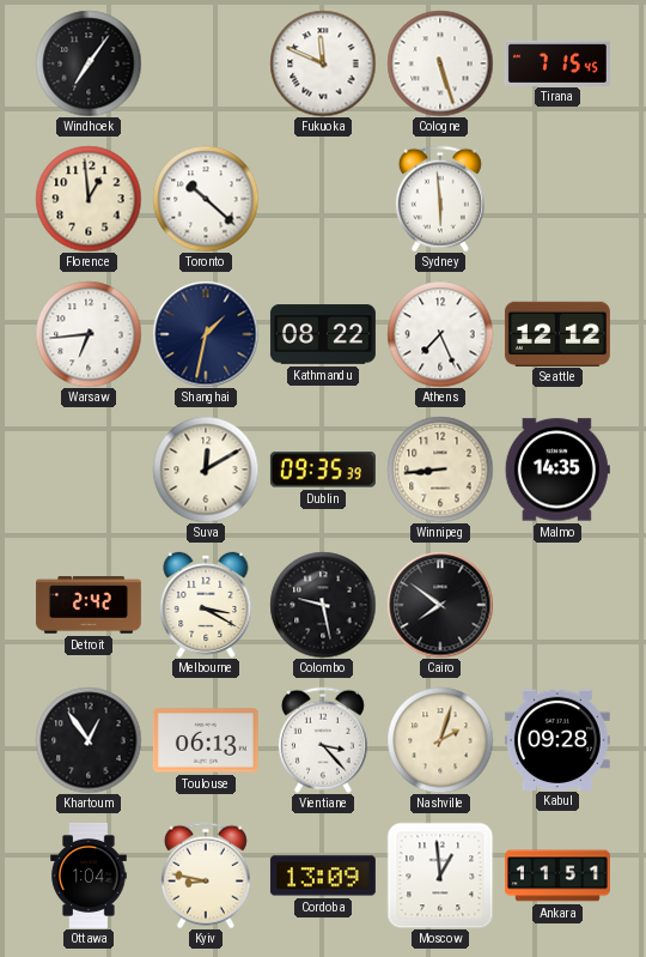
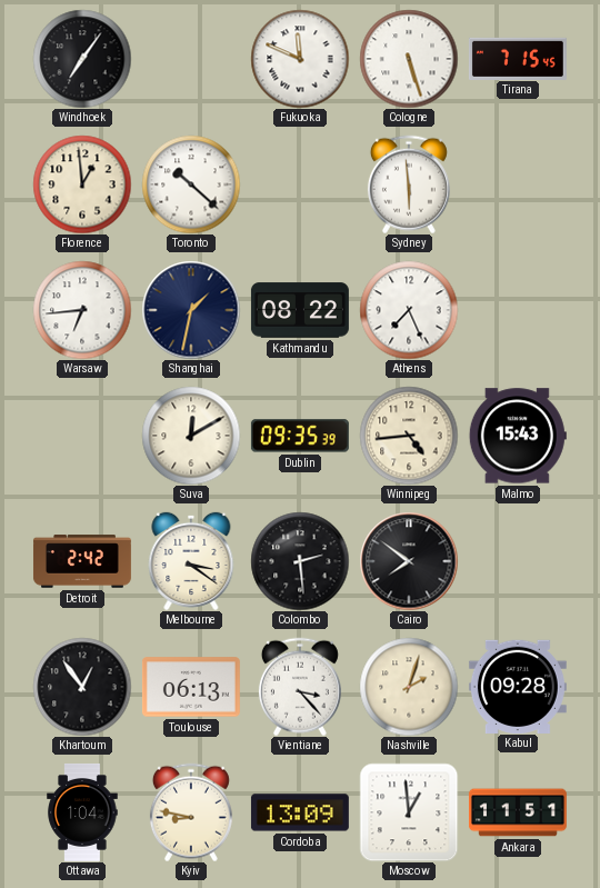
Seattle: 12:12 -> none (557, 333)
Winnipeg: 8:44 -> 4:44 (409, 436)
Malmo: 14:35 -> 15:43 (518, 436)
Melbourne: 3:20 -> 3:21 (191, 561)
Colombo: 9:28 -> 2:29 (300, 561)
